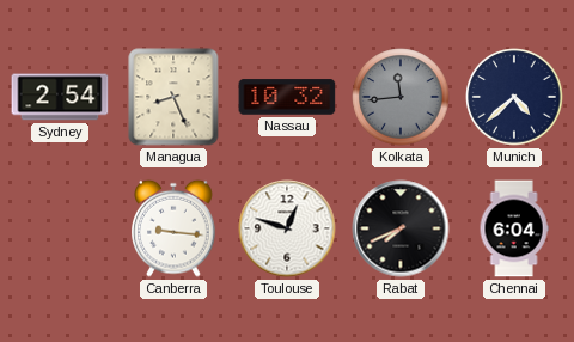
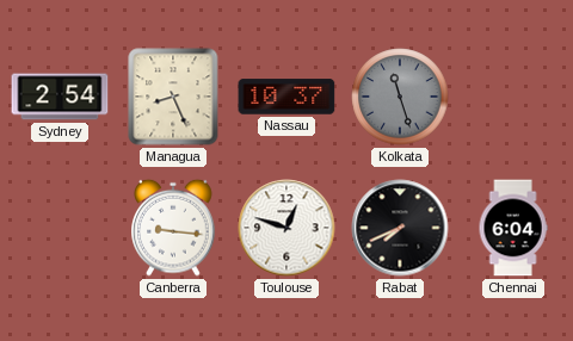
Nassau: 10:32 -> 10:37 (286, 97)
Kolkata: 11:44 -> 11:27 (400, 97)
Munich: 4:38 -> none (514, 97)
